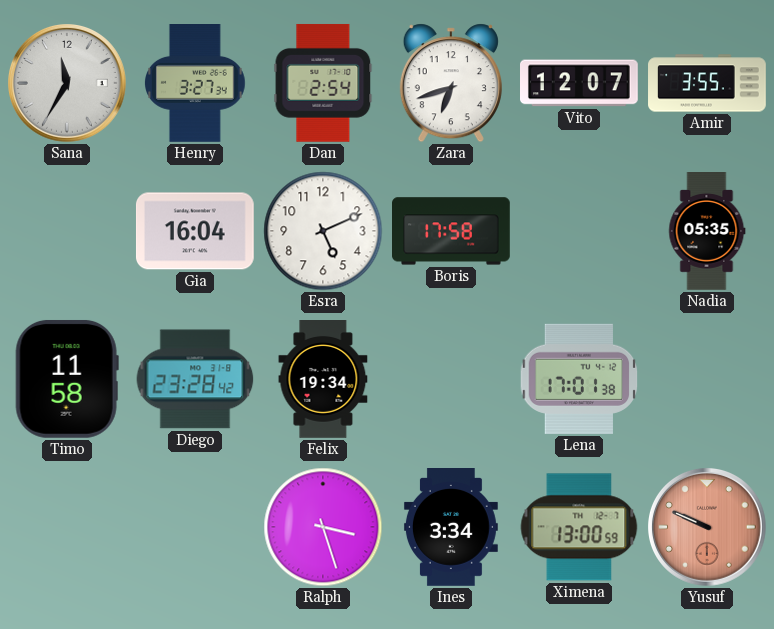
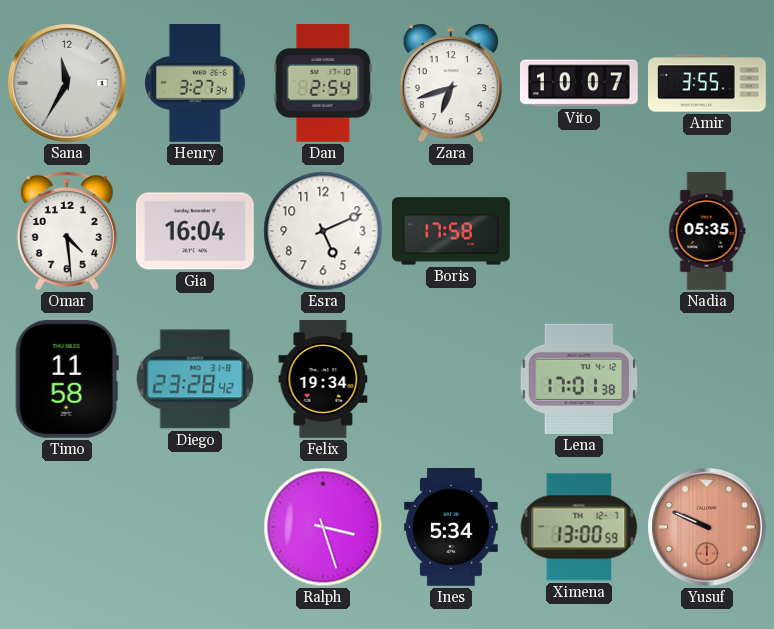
Vito: 12:07 -> 10:07 (580, 83)
Omar: none -> 4:29 (67, 231)
Ines: 3:34 -> 5:34 (451, 528)
